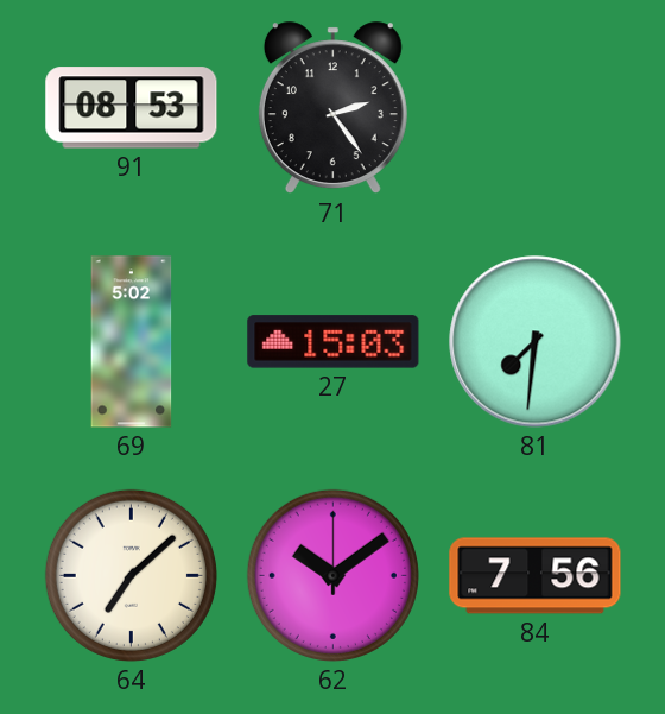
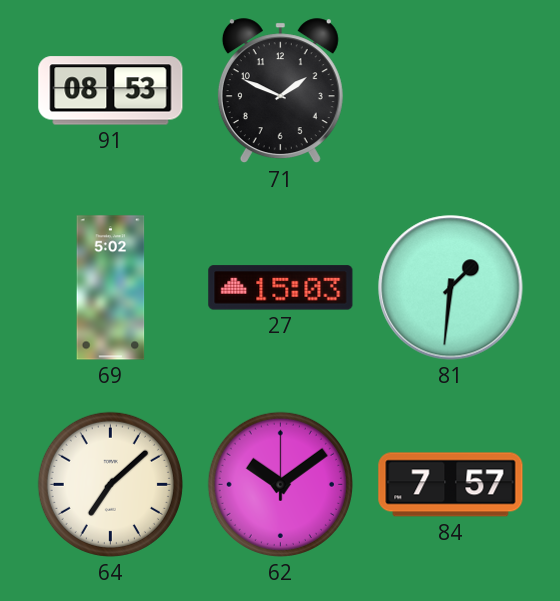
71: 2:24 -> 1:49 (280, 91)
81: 7:31 -> 1:31 (451, 288)
84: 7:56 -> 7:57 (451, 485)
